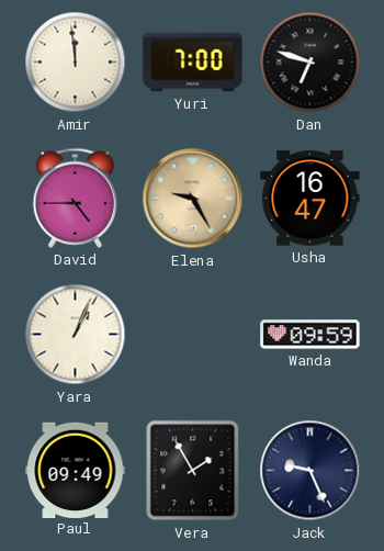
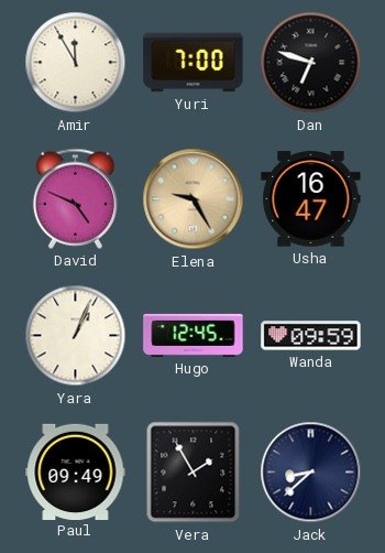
Amir: 11:59 -> 11:55 (76, 63)
David: 4:45 -> 4:49 (75, 198)
Hugo: none -> 12:45 (194, 335)
Jack: 9:26 -> 8:38 (311, 473)
